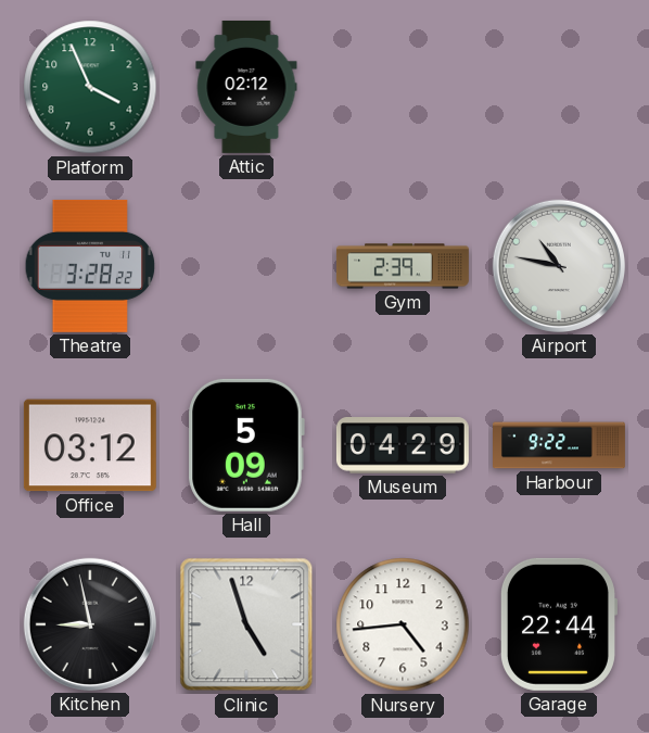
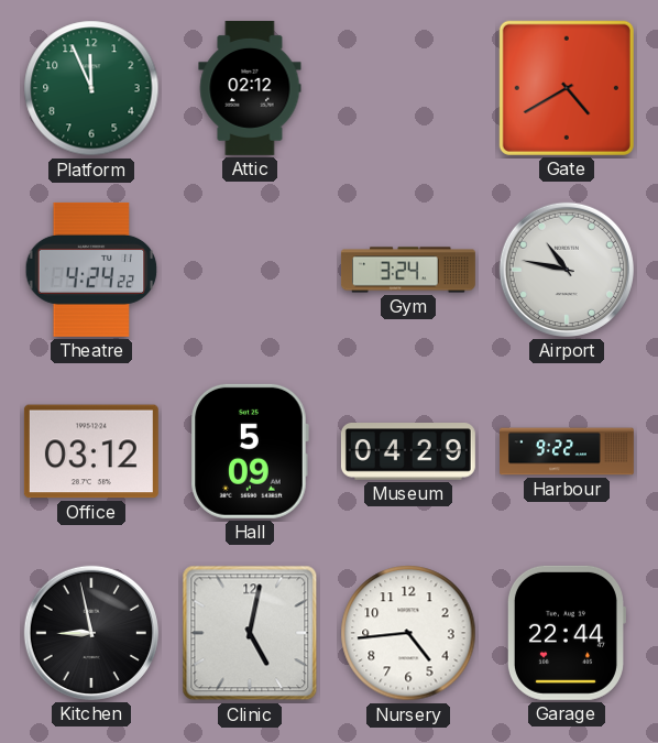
Platform: 3:56 -> 11:56 (91, 88)
Gate: none -> 4:40 (567, 88)
Theatre: 3:28 -> 4:24 (91, 270)
Gym: 2:39 -> 3:24 (408, 270)
Clinic: 4:57 -> 5:02 (250, 633)
